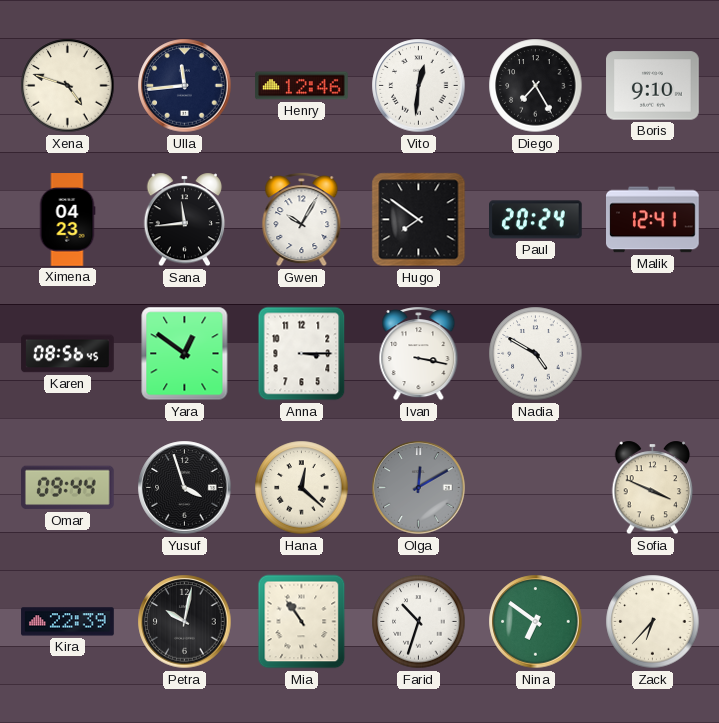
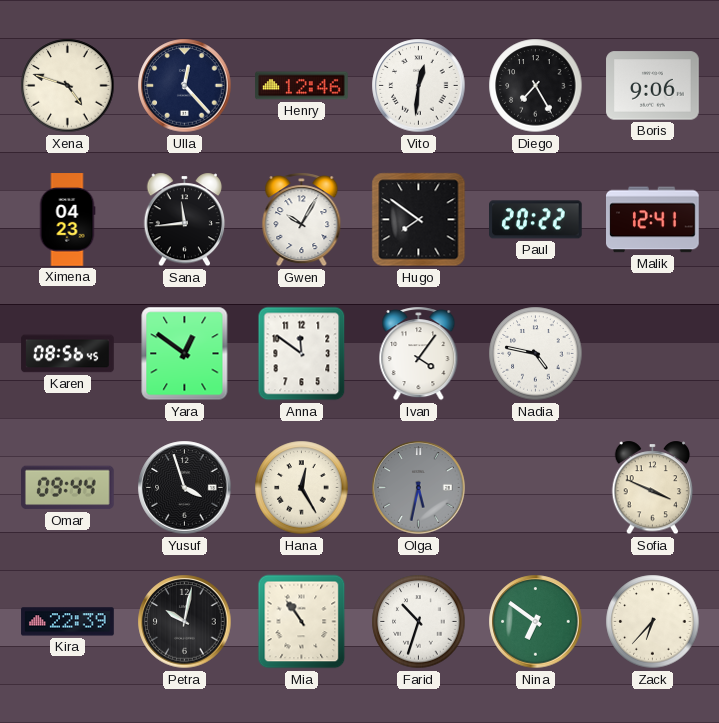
Ulla: 11:44 -> 12:23 (185, 86)
Boris: 9:10 -> 9:06 (653, 86)
Paul: 20:24 -> 20:22 (536, 220)
Anna: 3:15 -> 11:51 (302, 354)
Ivan: 3:17 -> 4:06 (419, 354)
Nadia: 4:50 -> 4:47 (536, 354)
Hana: 12:22 -> 12:25 (302, 488)
Olga: 12:10 -> 5:32 (419, 488)
